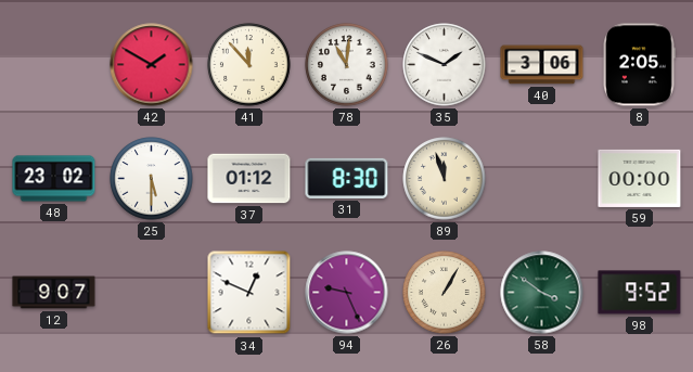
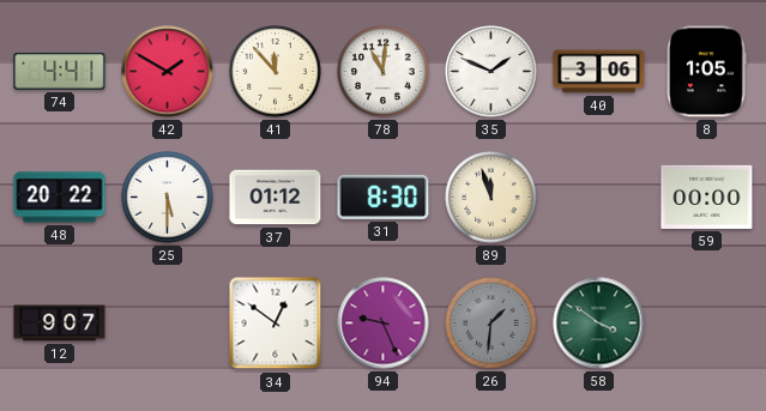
74: none -> 4:41 (60, 72)
8: 2:05 -> 1:05 (706, 72)
48: 23:02 -> 20:22 (60, 198)
34: 12:49 -> 12:51 (276, 324)
26: 1:05 -> 1:31 (491, 324)
26 dial: cream -> grey (491, 324)
98: 9:52 -> none (640, 293)
